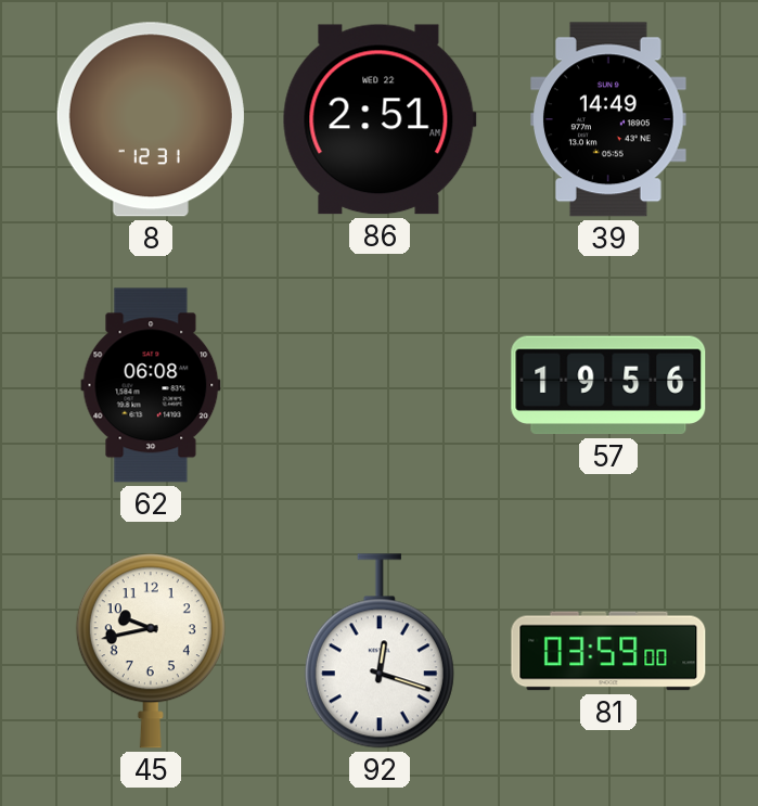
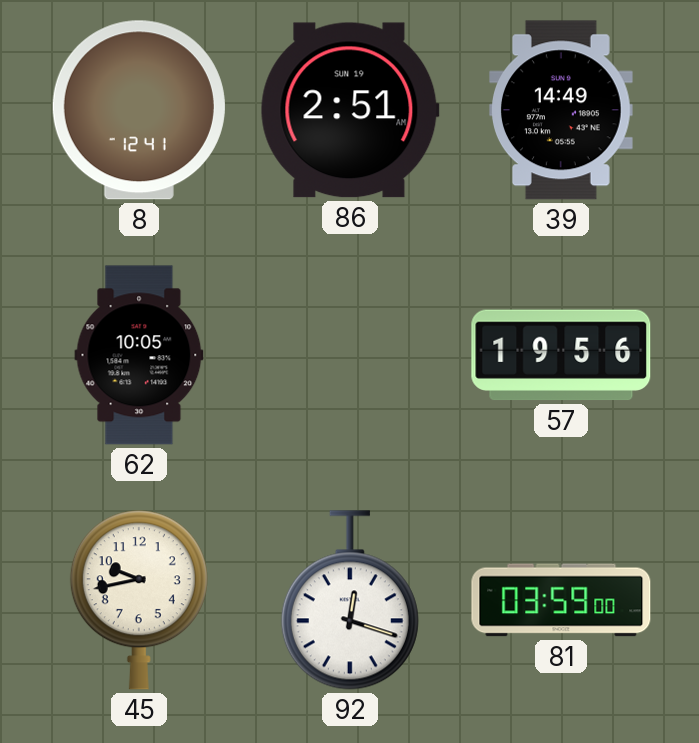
8: 12:31 -> 12:41 (139, 110)
86 date: WED 22 -> SUN 19 (350, 110)
62: 06:08 -> 10:05 (139, 355)
